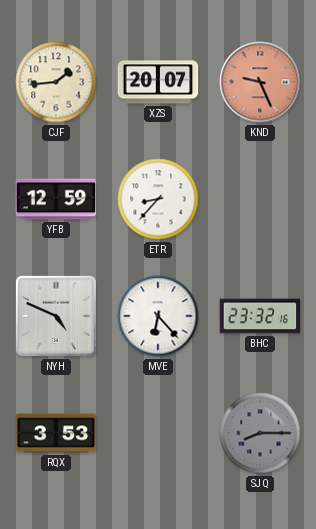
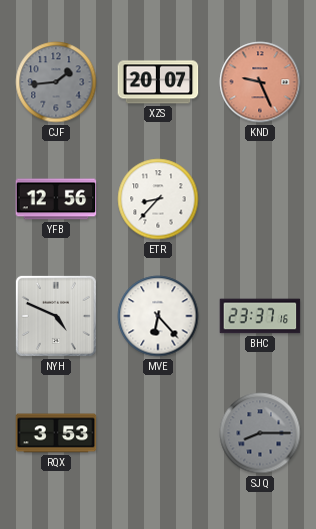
CJF dial: cream -> grey (56, 82)
YFB: 12:59 -> 12:56 (56, 199)
BHC: 23:32 -> 23:37 (260, 316)
